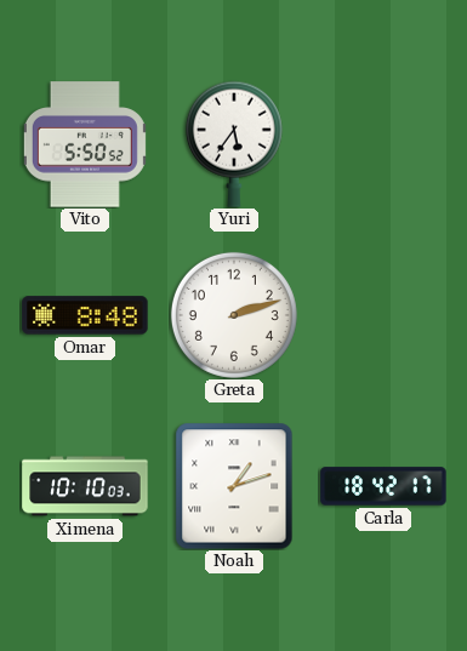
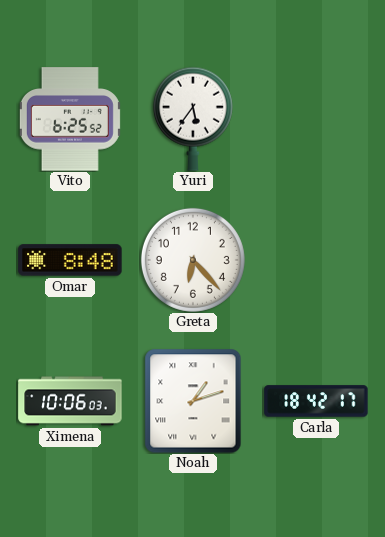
Vito: 5:50 -> 6:25 (70, 119)
Greta: 2:12 -> 6:23 (193, 260)
Ximena: 10:10 -> 10:06 (70, 401)
